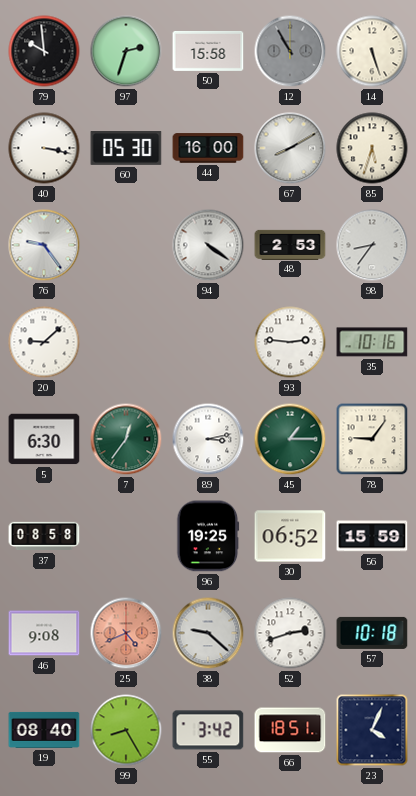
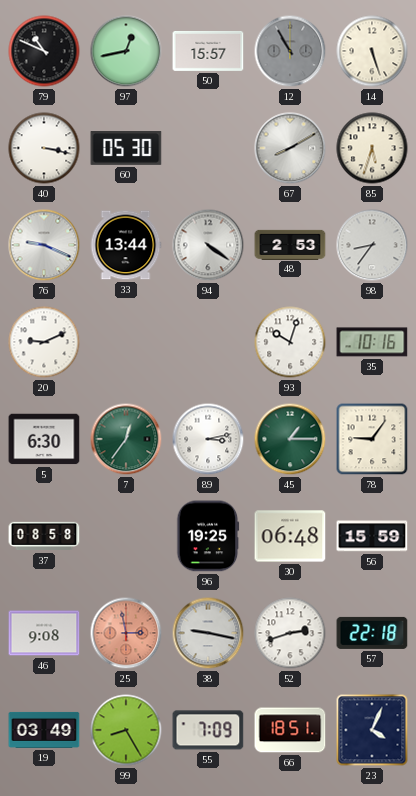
79: 9:59 -> 10:49 (44, 51)
97: 2:33 -> 12:43 (126, 51)
50: 15:58 -> 15:57 (208, 51)
44: 16:00 -> none (208, 148)
76: 9:24 -> 9:19 (44, 245)
33: none -> 13:44 (126, 245)
20: 9:08 -> 9:11 (44, 342)
93: 2:46 -> 10:03 (290, 342)
30: 06:52 -> 06:48 (290, 536)
25: 4:41 -> 2:58 (126, 633)
38: 9:22 -> 9:17 (208, 633)
57: 10:18 -> 22:18 (372, 633)
19: 08:40 -> 03:49 (44, 730)
55: 3:42 -> 7:09 (208, 730)
